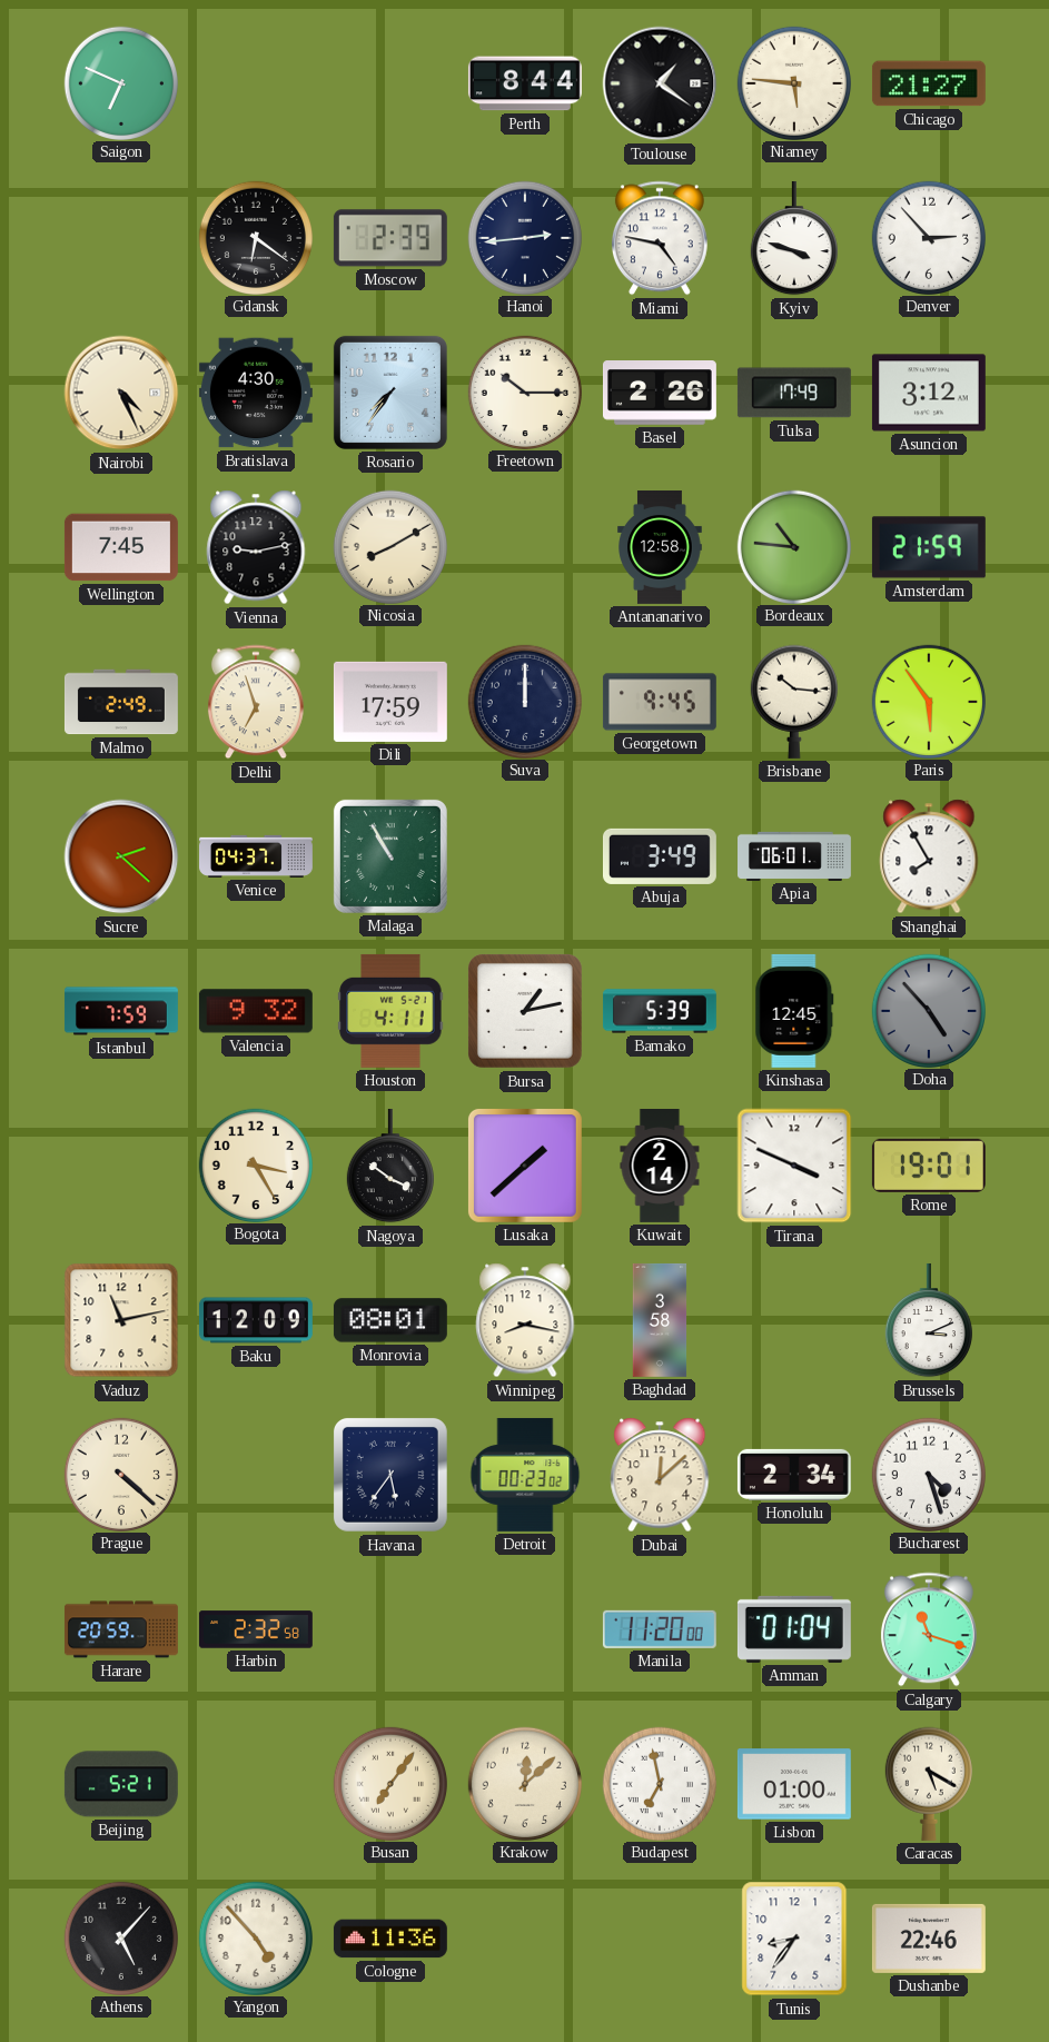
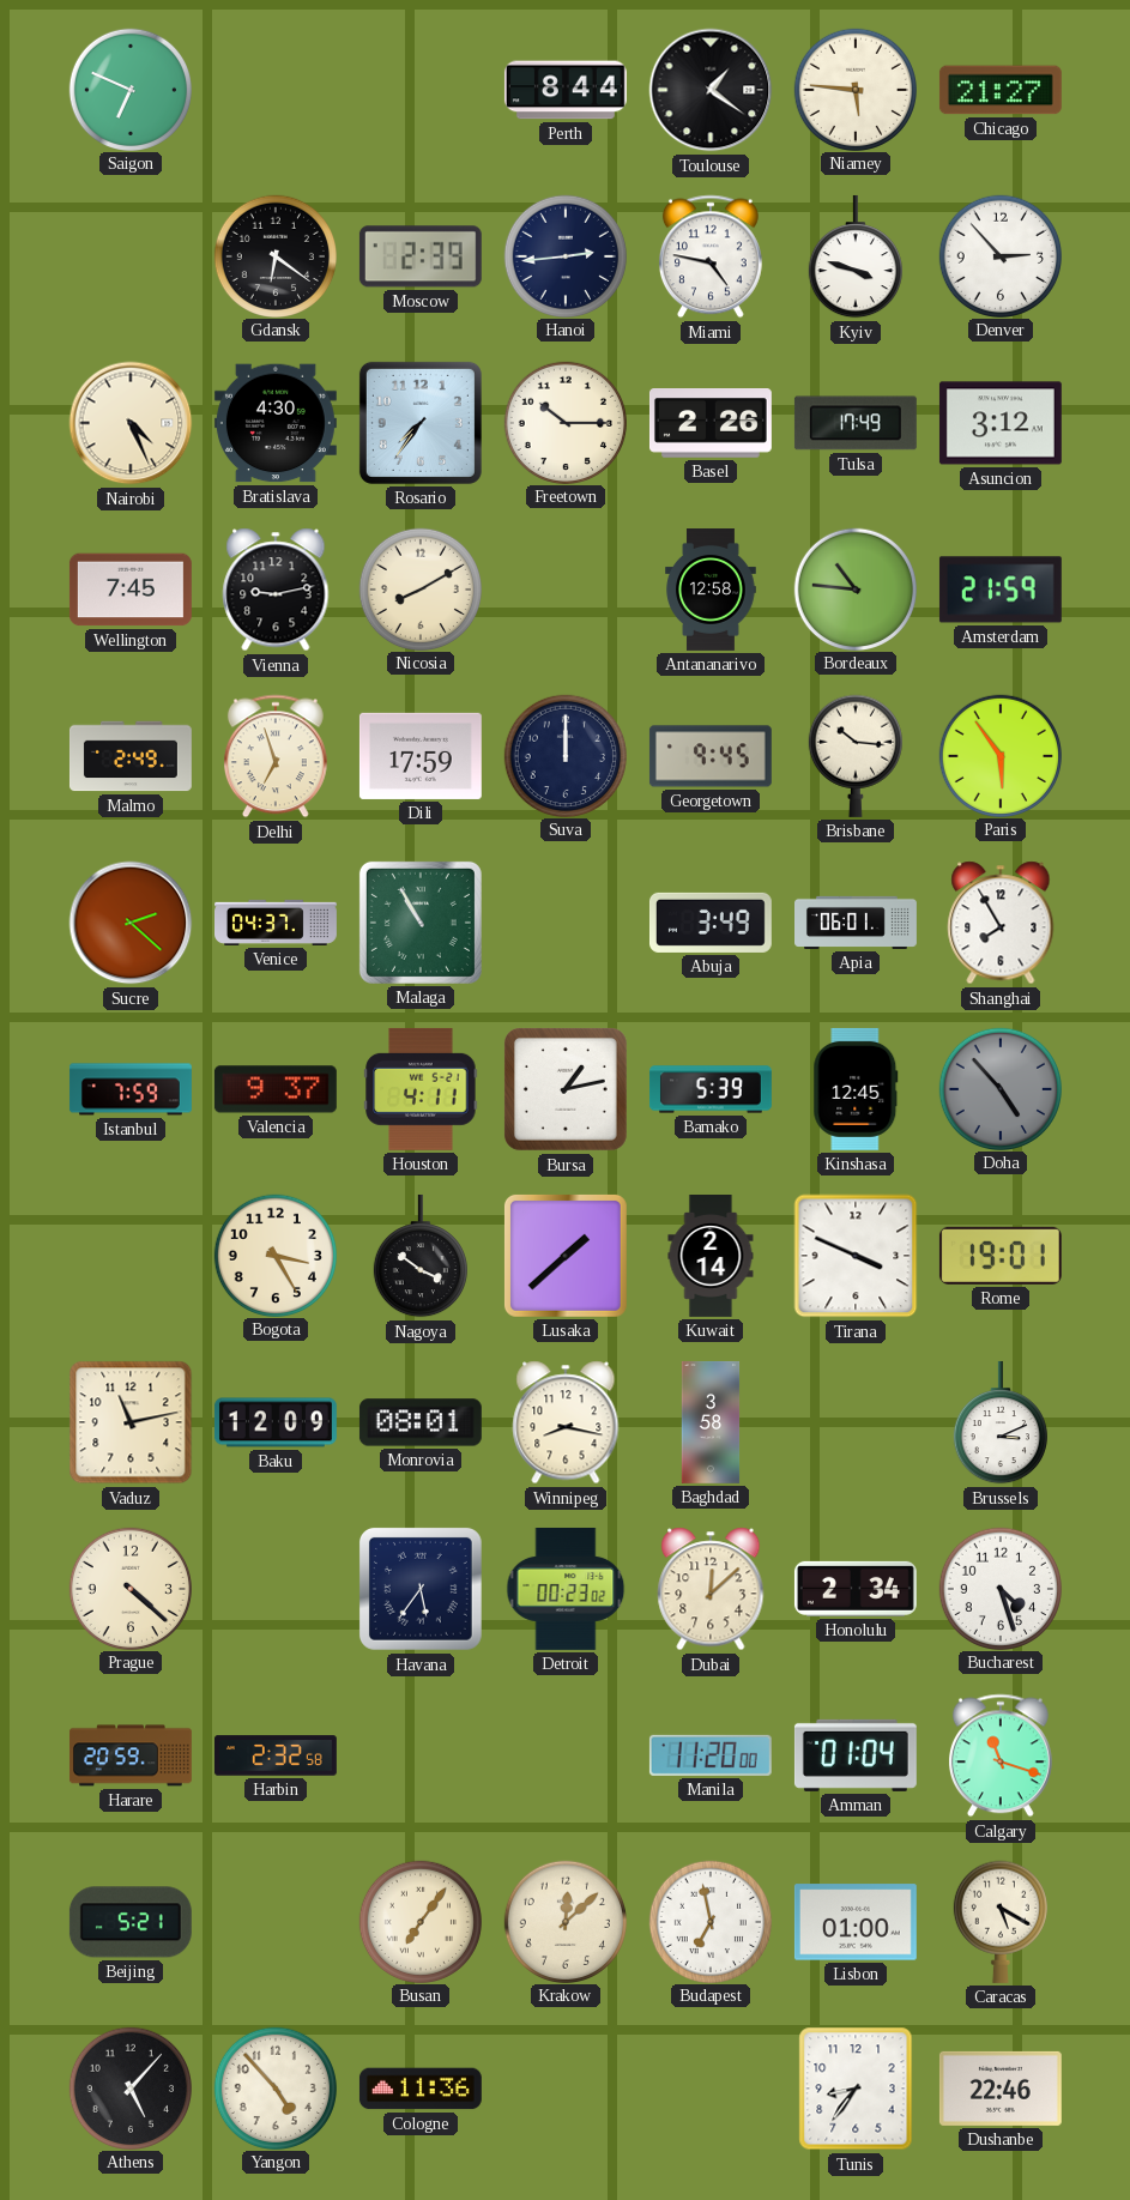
Valencia: 9:32 -> 9:37 (276, 1089)
